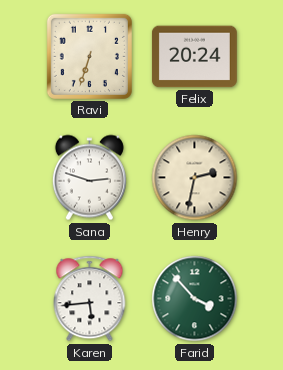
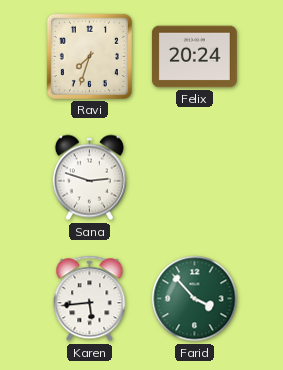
Ravi: 6:33 -> 7:33 (89, 56)
Henry: 2:32 -> none (195, 178)
